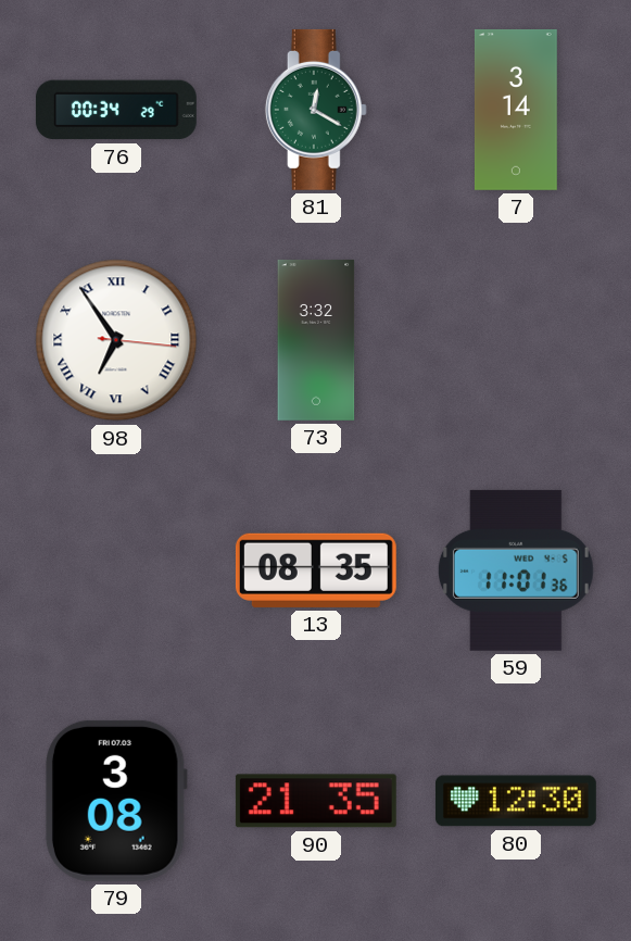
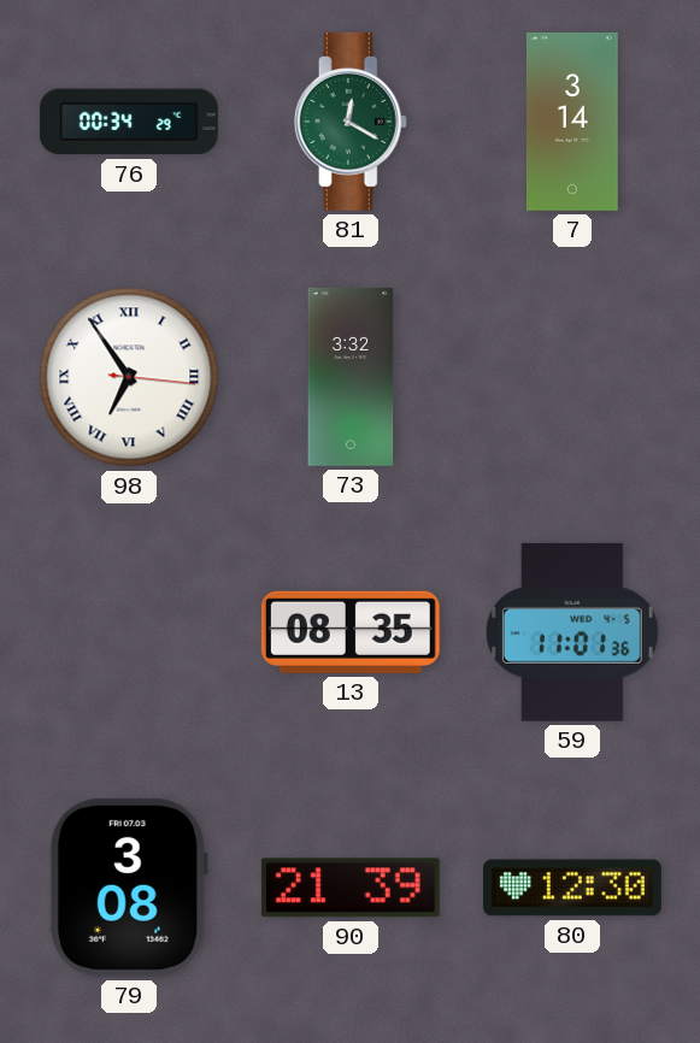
90: 21:35 -> 21:39 (351, 888)
